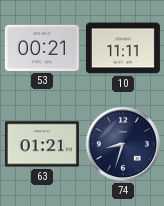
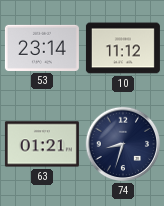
53: 00:21 -> 23:14 (42, 48)
10: 11:11 -> 11:12 (123, 48)
